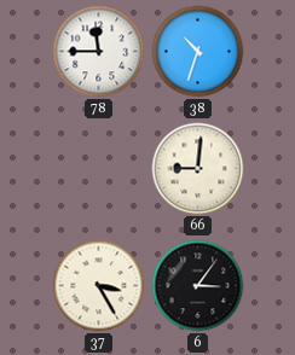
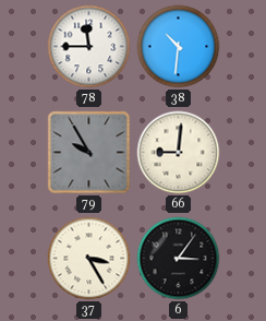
38: 10:33 -> 10:31 (179, 47)
79: none -> 9:55 (89, 153)
